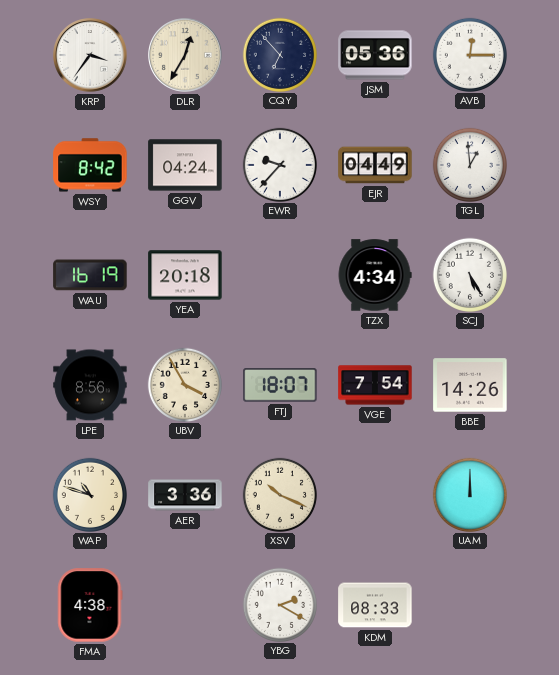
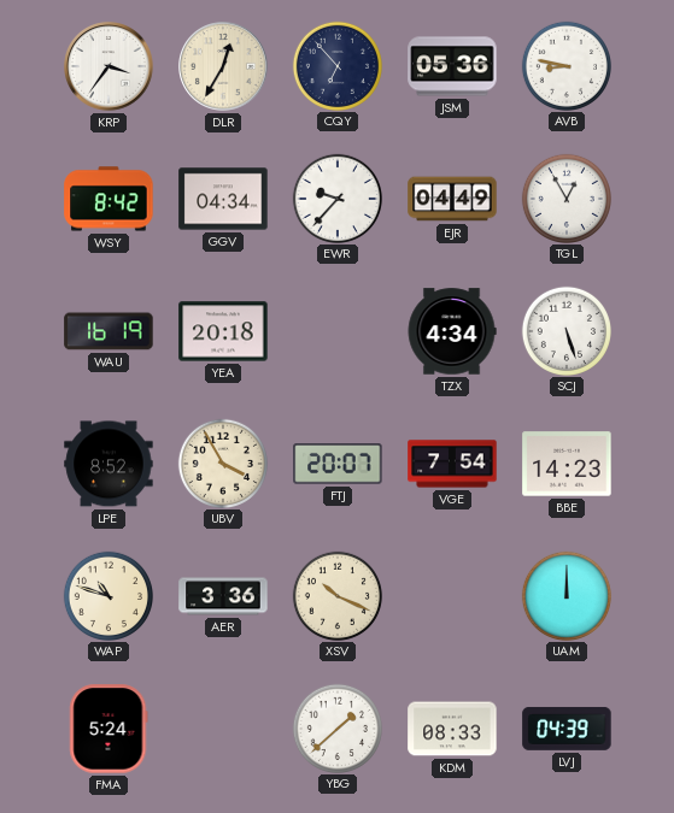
AVB: 12:15 -> 8:47 (565, 65)
GGV: 04:24 -> 04:34 (223, 199)
TGL: 12:59 -> 12:55 (565, 198)
SCJ: 5:25 -> 5:27 (565, 330)
LPE: 8:56 -> 8:52 (109, 464)
FTJ: 18:07 -> 20:07 (338, 465)
BBE: 14:26 -> 14:23 (567, 464)
FMA: 4:38 -> 5:24 (109, 729)
YBG: 2:20 -> 1:38 (336, 727)
LVJ: none -> 04:39 (567, 729)
